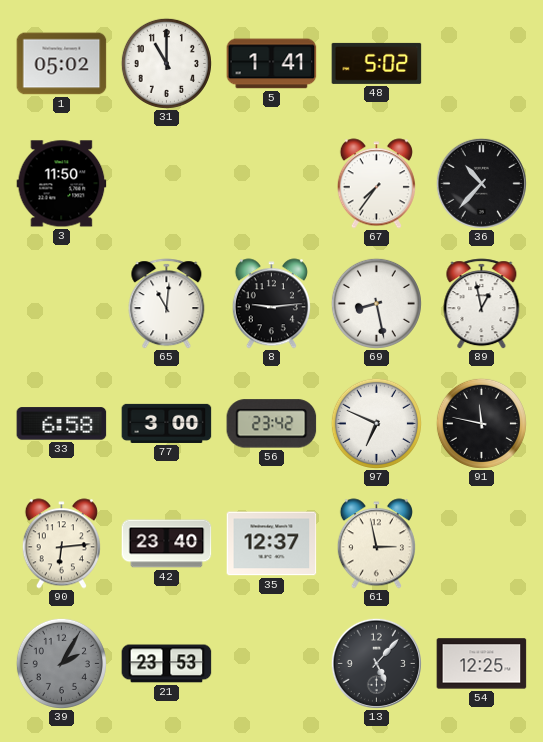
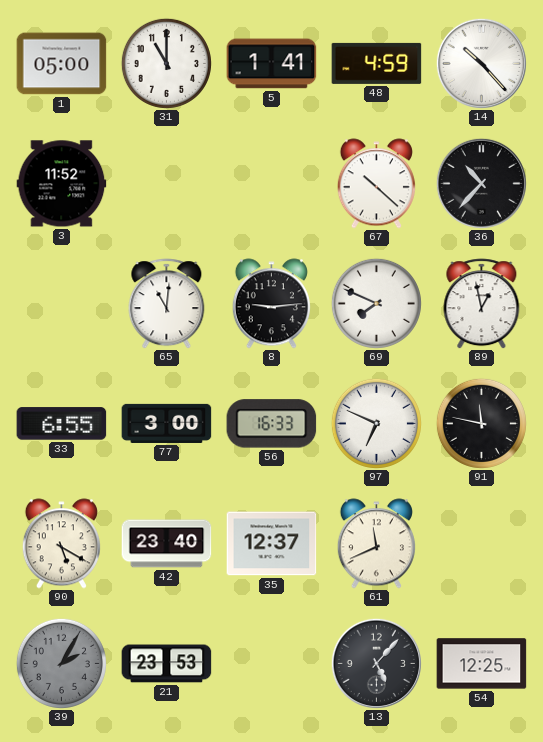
1: 05:02 -> 05:00 (62, 64)
48: 5:02 -> 4:59 (377, 63)
14: none -> 10:23 (481, 63)
3: 11:50 -> 11:52 (62, 184)
67: 7:36 -> 10:22 (376, 184)
69: 8:28 -> 7:49 (376, 303)
33: 6:58 -> 6:55 (62, 424)
56: 23:42 -> 16:33 (272, 424)
90: 6:14 -> 5:20 (61, 544)
61: 2:58 -> 11:41 (376, 544)
